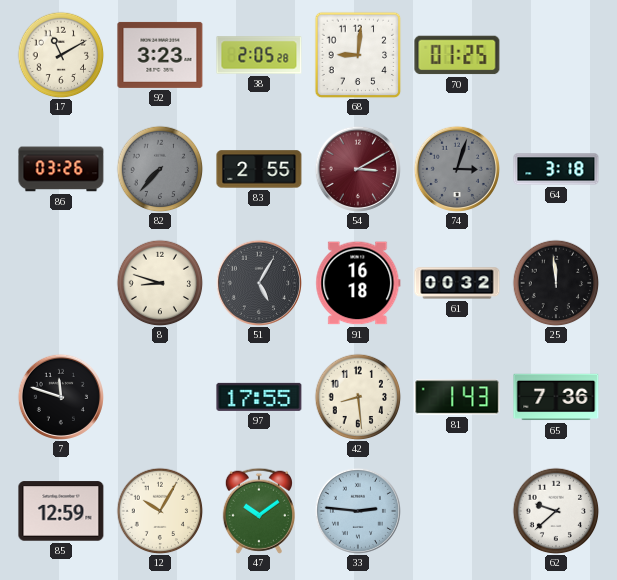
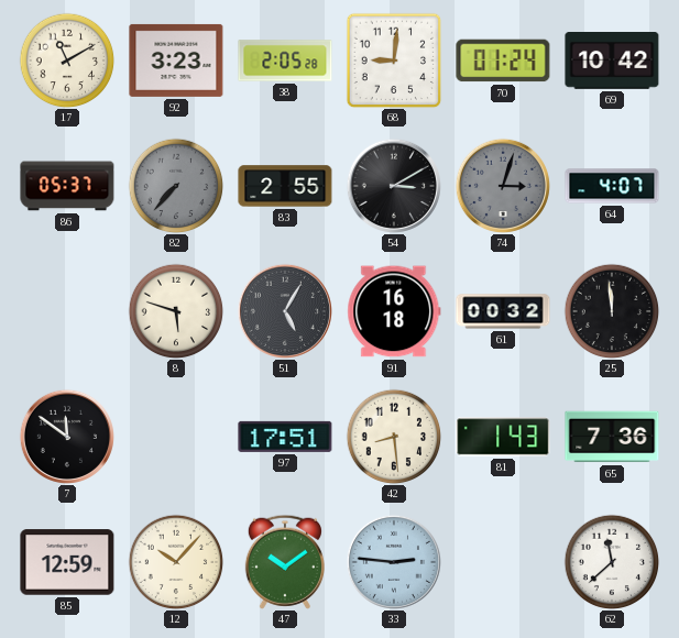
70: 01:25 -> 01:24 (503, 61)
69: none -> 10:42 (612, 62)
86: 03:26 -> 05:37 (67, 186)
54 dial: burgundy -> black (393, 185)
64: 3:18 -> 4:07 (612, 186)
8: 8:48 -> 5:48 (176, 311)
7: 11:48 -> 11:51 (66, 436)
97: 17:55 -> 17:51 (285, 437)
12: 10:05 -> 10:07 (176, 562)
62: 9:38 -> 11:38 (612, 562)
